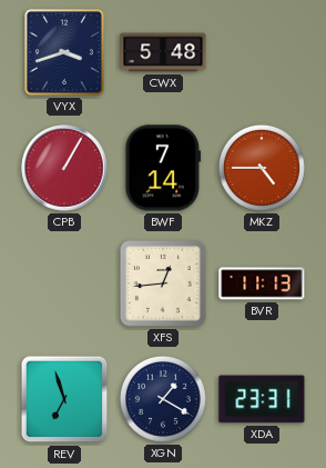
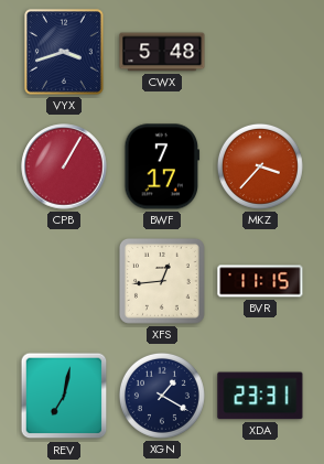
BWF: 7:14 -> 7:17 (162, 166)
MKZ: 4:45 -> 3:37 (260, 166)
BVR: 11:13 -> 11:15 (260, 281)
REV: 6:57 -> 7:02 (64, 396)
